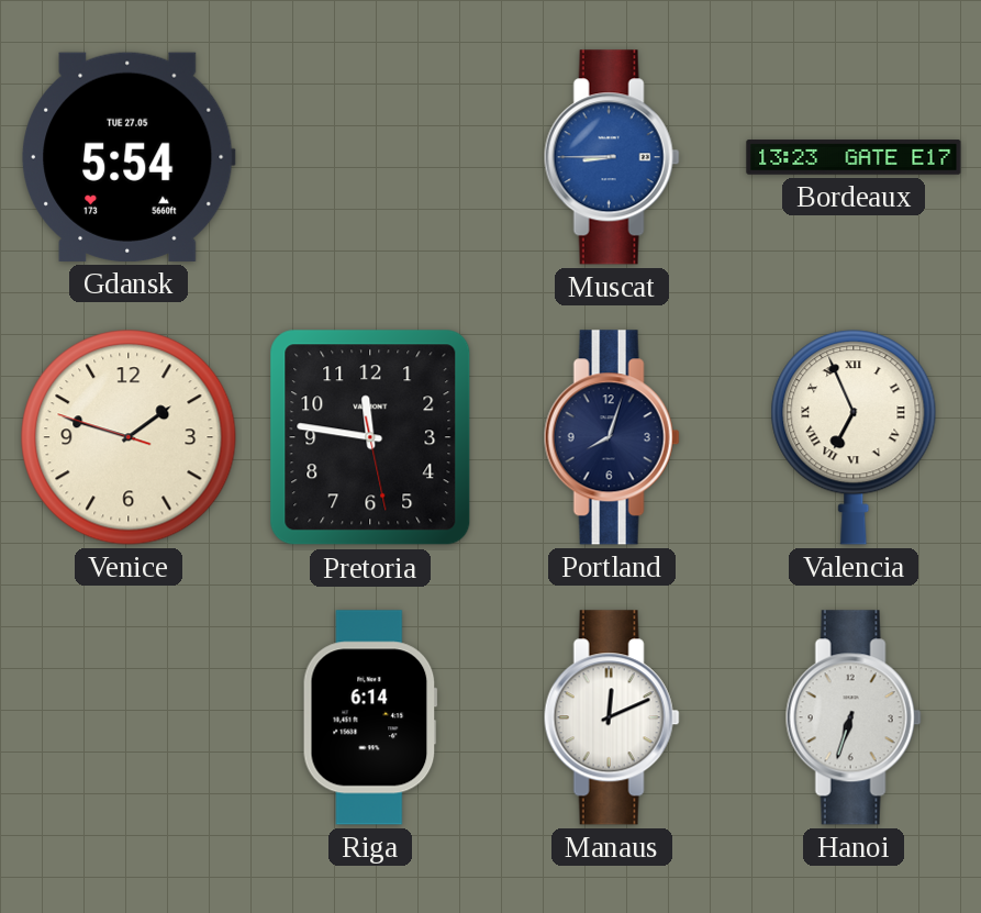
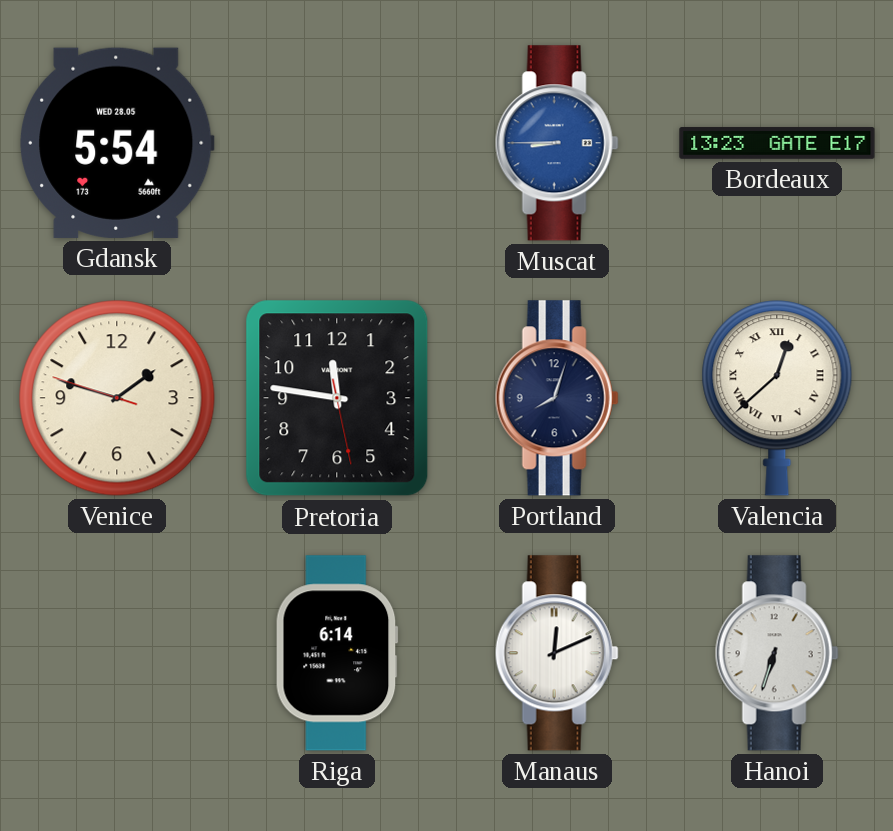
Gdansk date: TUE 27.05 -> WED 28.05 (117, 143)
Valencia: 6:56 -> 12:38 (777, 398)
